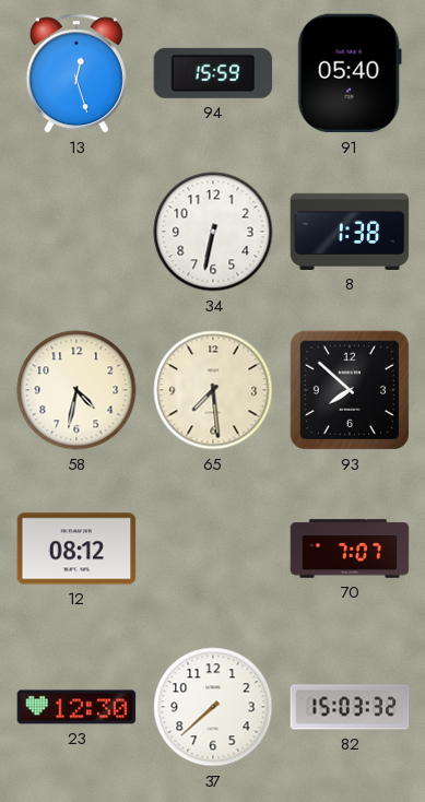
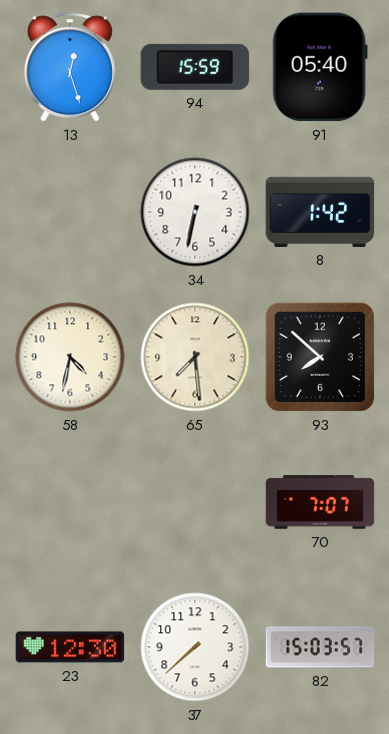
8: 1:38 -> 1:42 (320, 212)
12: 08:12 -> none (76, 549)
82: 15:03:32 -> 15:03:57 (320, 647)
